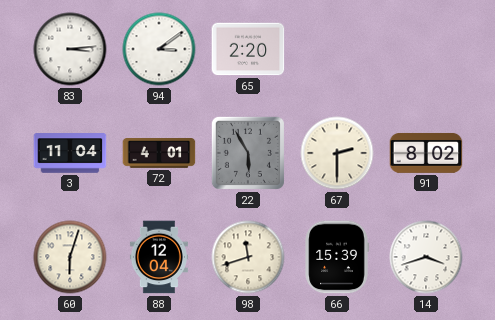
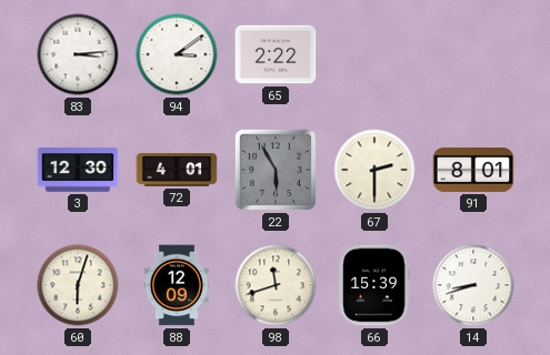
65: 2:20 -> 2:22 (276, 54)
3: 11:04 -> 12:30 (78, 170)
91: 8:02 -> 8:01 (473, 170)
88: 12:04 -> 12:09 (177, 285)
14: 3:42 -> 8:42 (473, 285)
